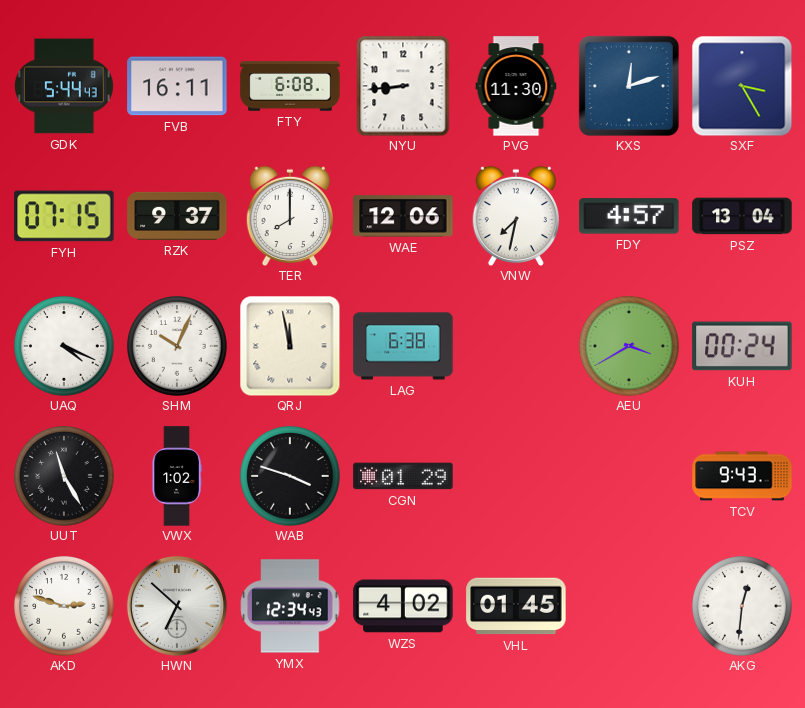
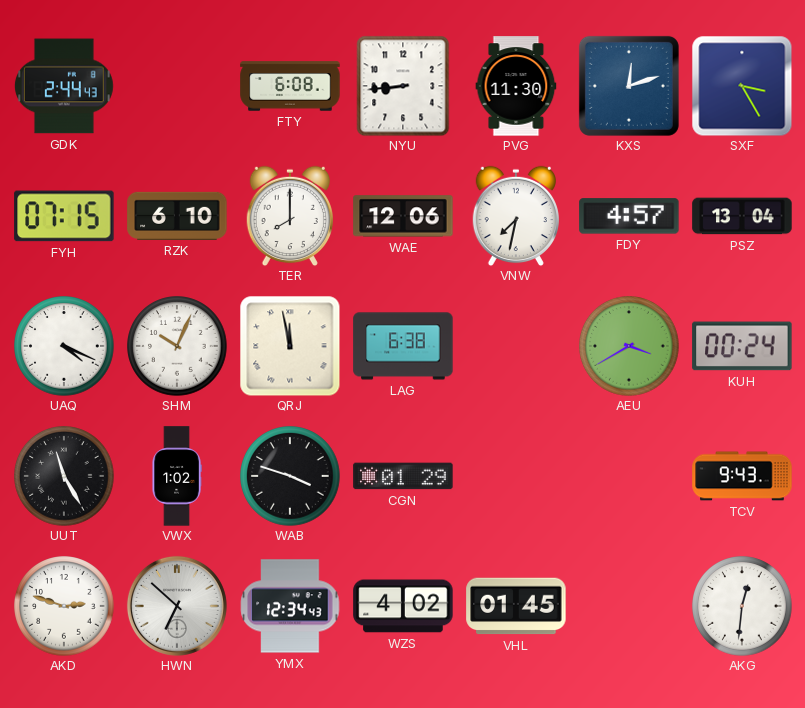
GDK: 5:44 -> 2:44 (64, 86)
FVB: 16:11 -> none (177, 86)
RZK: 9:37 -> 6:10 (177, 216)
